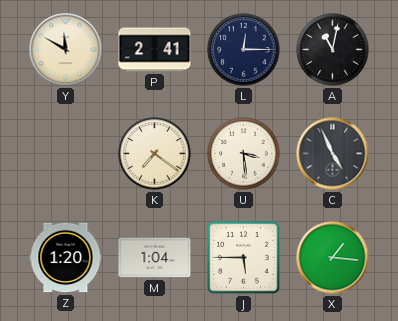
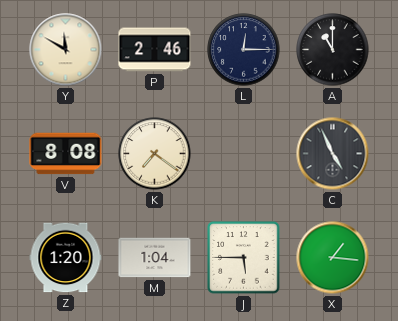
P: 2:41 -> 2:46 (155, 50)
A: 11:02 -> 11:00 (333, 50)
V: none -> 8:08 (66, 154)
U: 3:29 -> none (244, 154)
